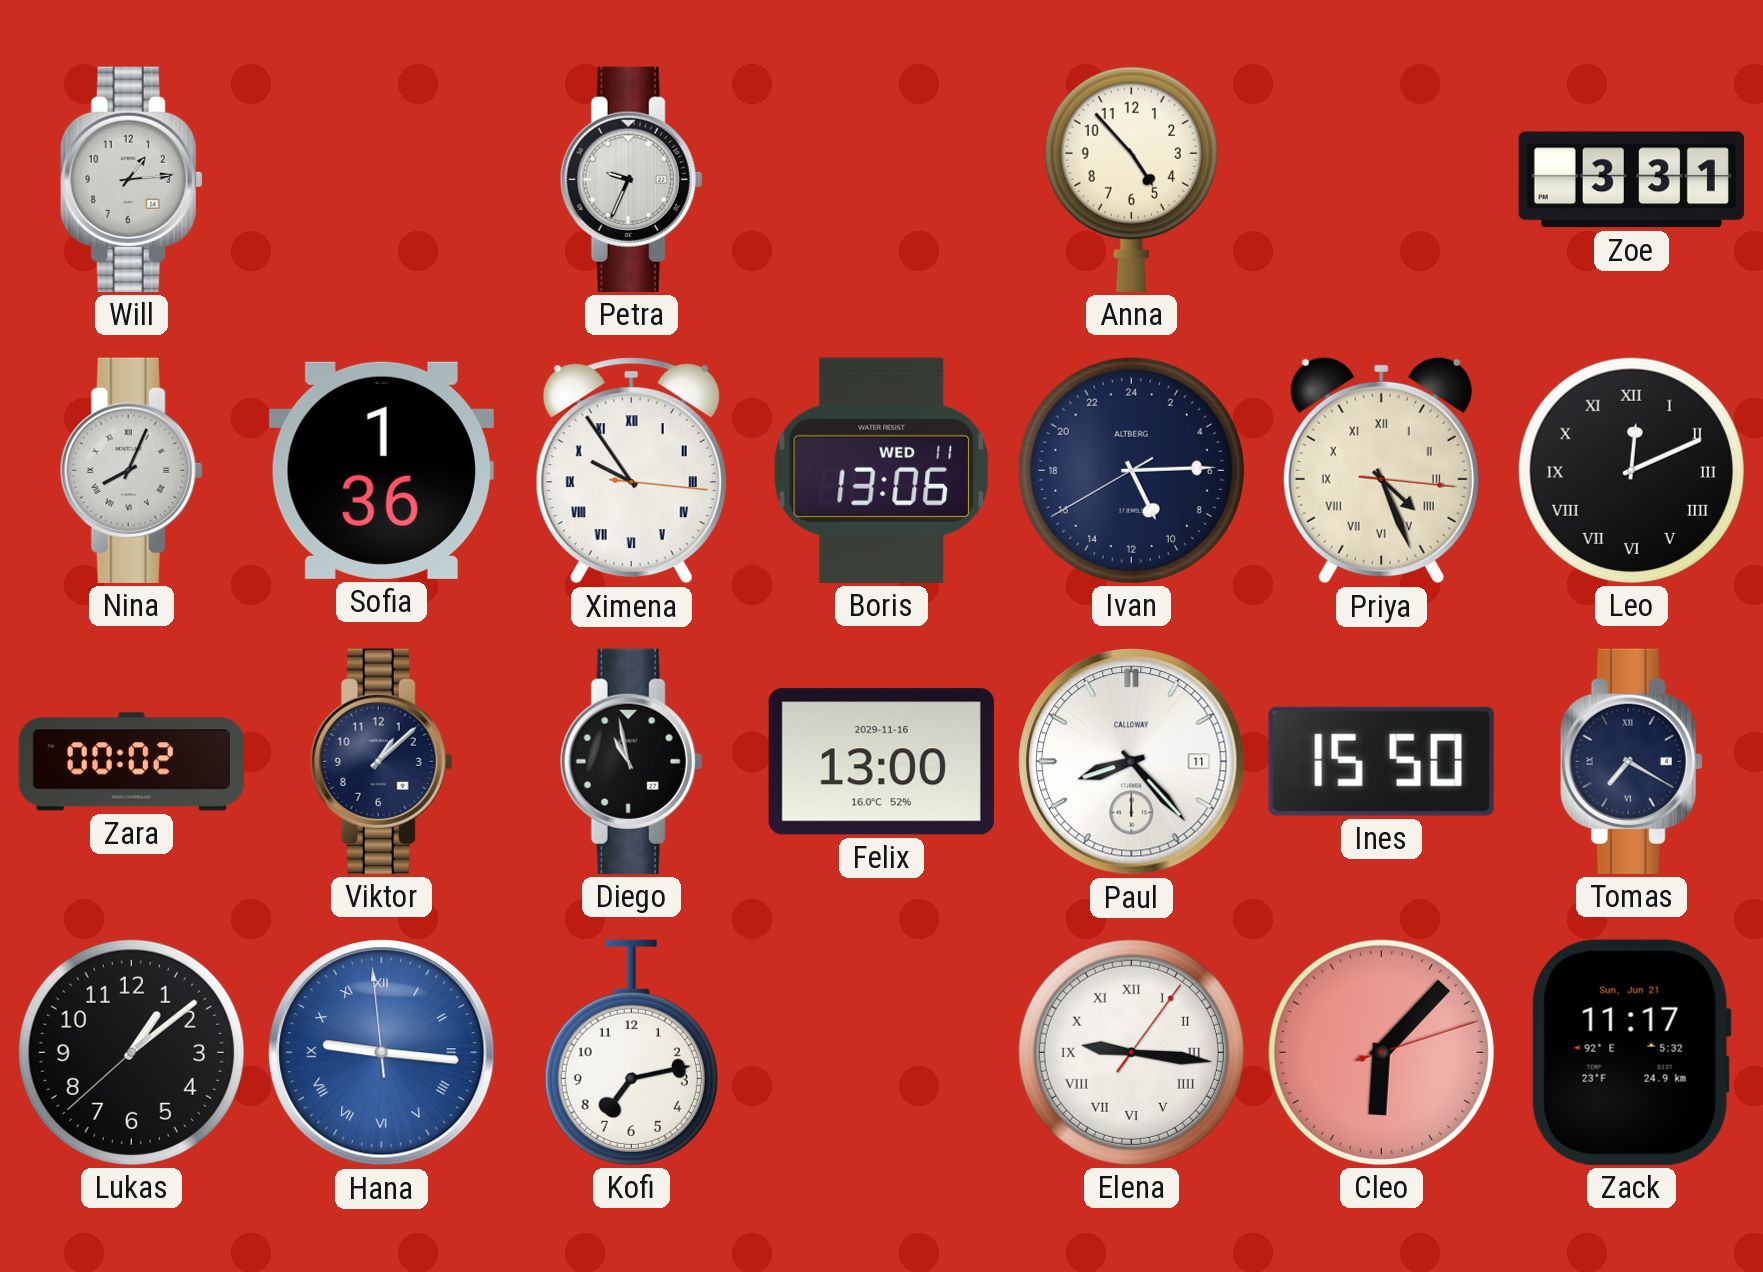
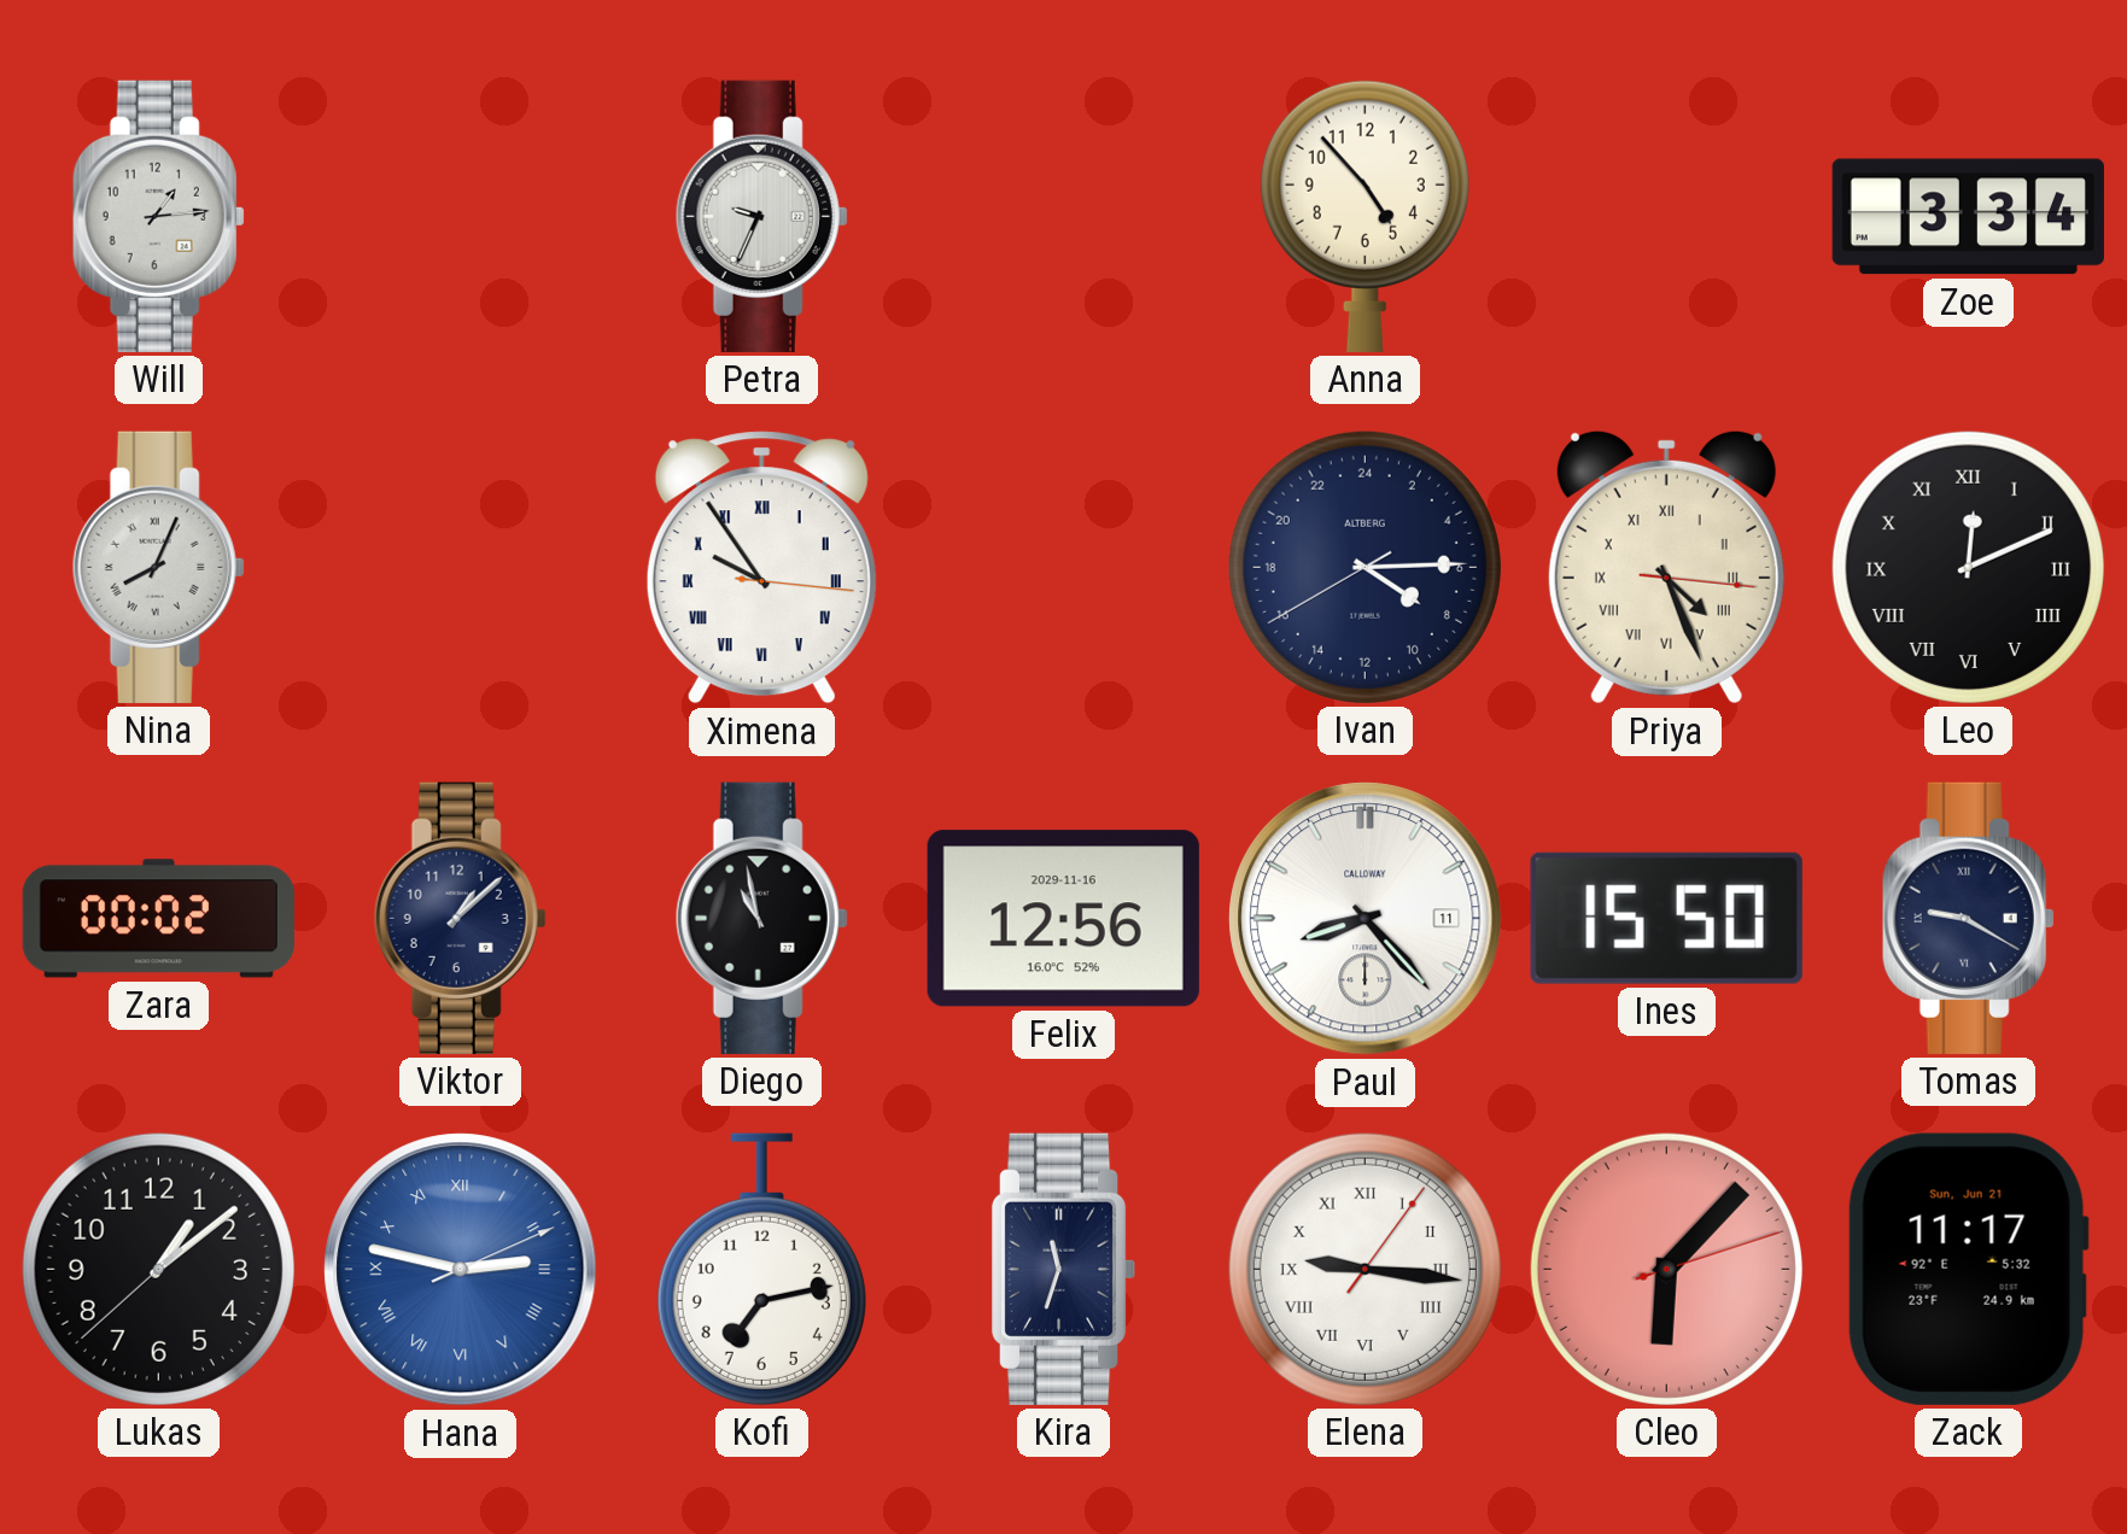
Zoe: 3:31 -> 3:34 (1968, 217)
Sofia: 1:36 -> none (381, 470)
Boris: 13:06 -> none (881, 470)
Ivan: 10:14 -> 8:14 (1365, 567)
Felix: 13:00 -> 12:56 (1063, 919)
Tomas: 7:20 -> 9:20 (1968, 918)
Hana: 9:15 -> 2:47 (461, 1270)
Kira: none -> 11:33 (1064, 1269)
